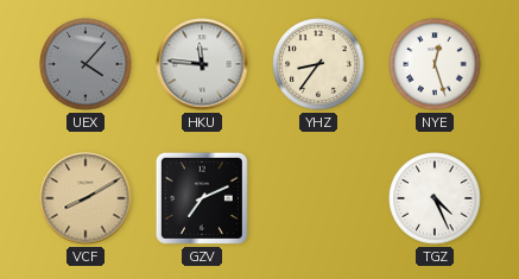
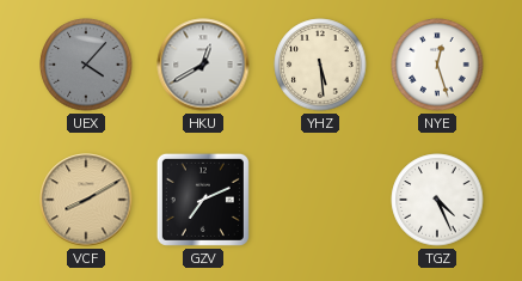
HKU: 11:46 -> 12:40 (203, 65)
YHZ: 8:36 -> 5:29 (320, 65)
